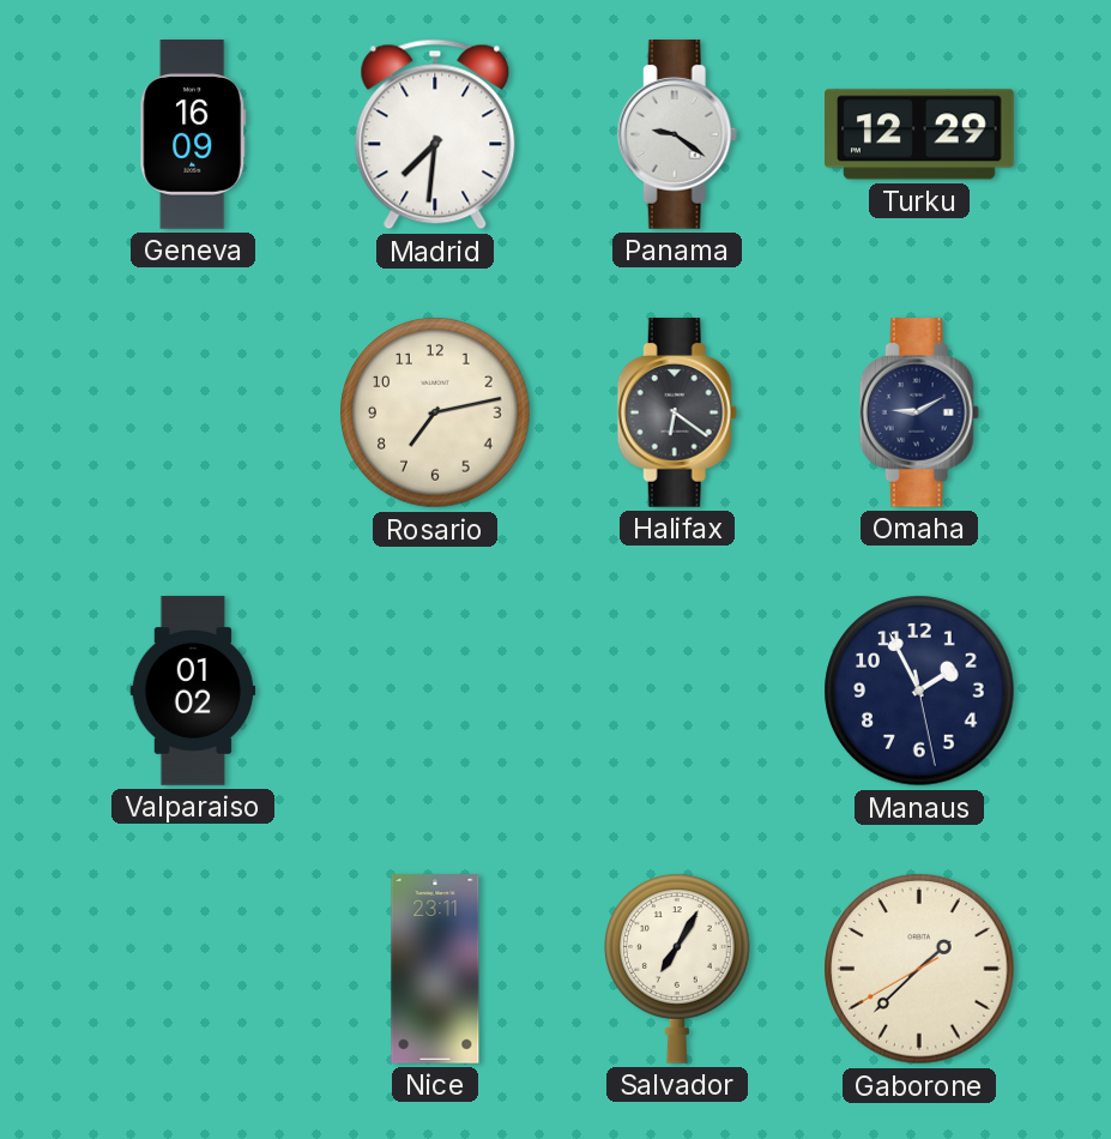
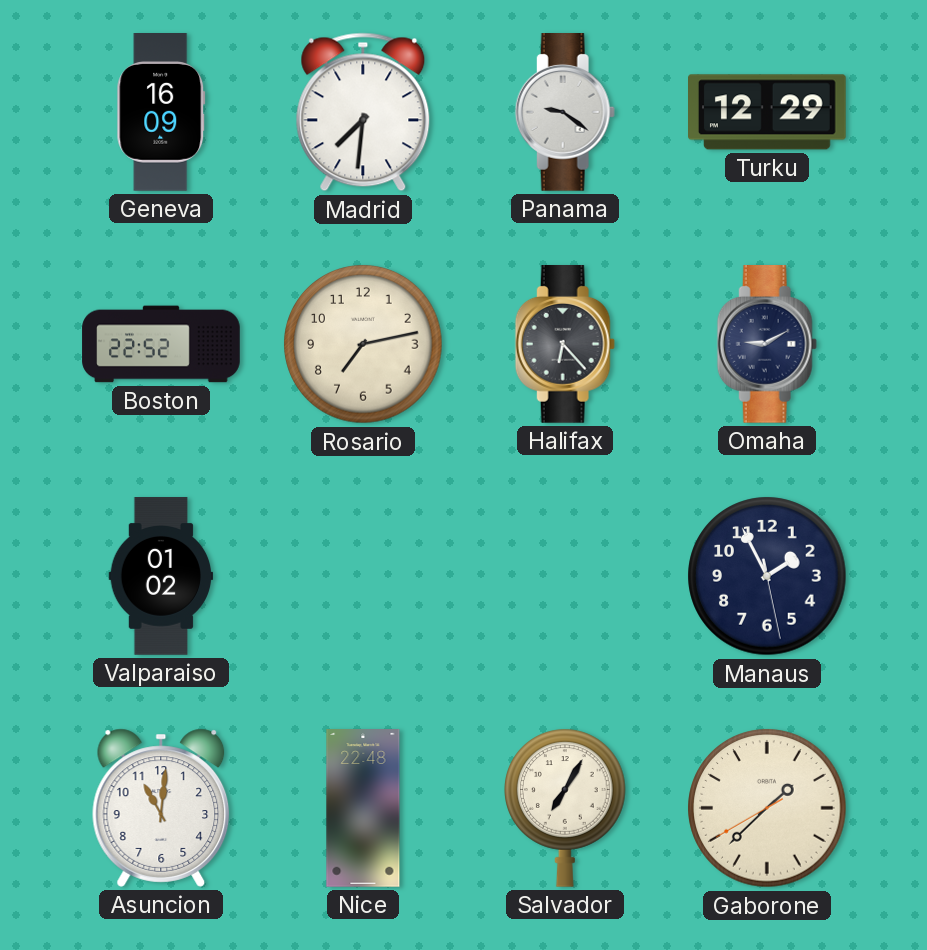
Boston: none -> 22:52 (161, 344)
Halifax: 6:21 -> 6:23 (565, 345)
Asuncion: none -> 11:01 (161, 808)
Nice: 23:11 -> 22:48 (363, 808)
